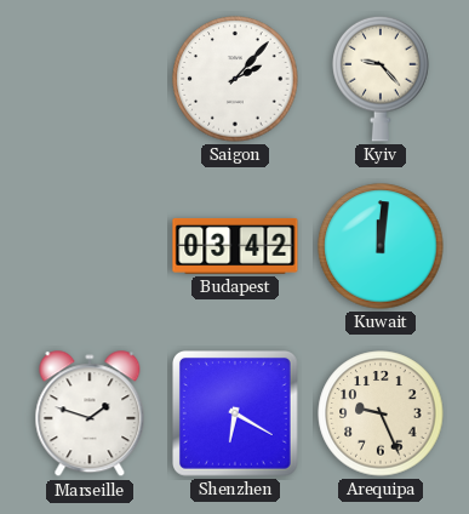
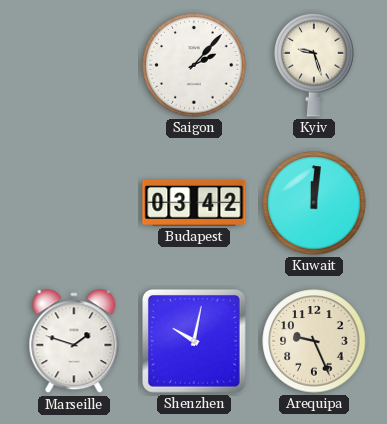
Kyiv: 9:23 -> 9:27 (314, 65)
Shenzhen: 6:20 -> 10:02 (195, 342)
